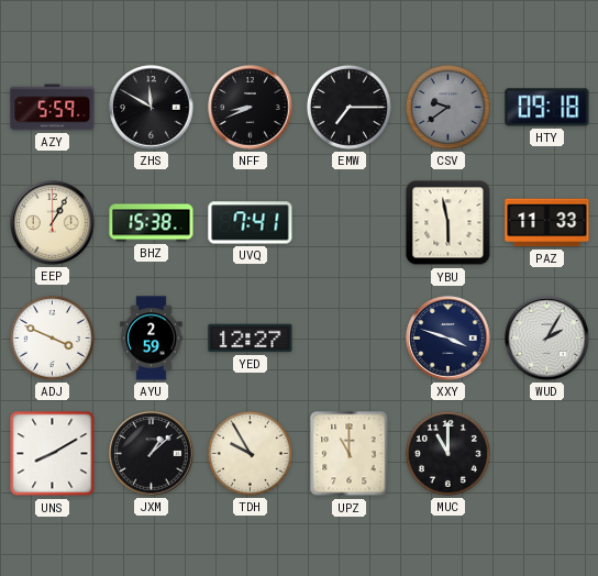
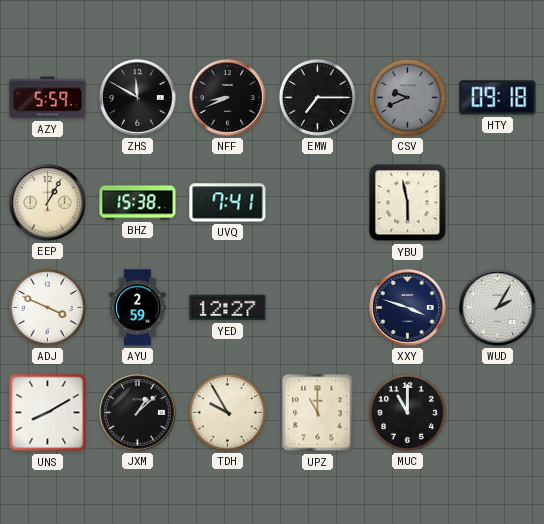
CSV: 9:39 -> 9:41 (407, 97)
PAZ: 11:33 -> none (547, 223)
